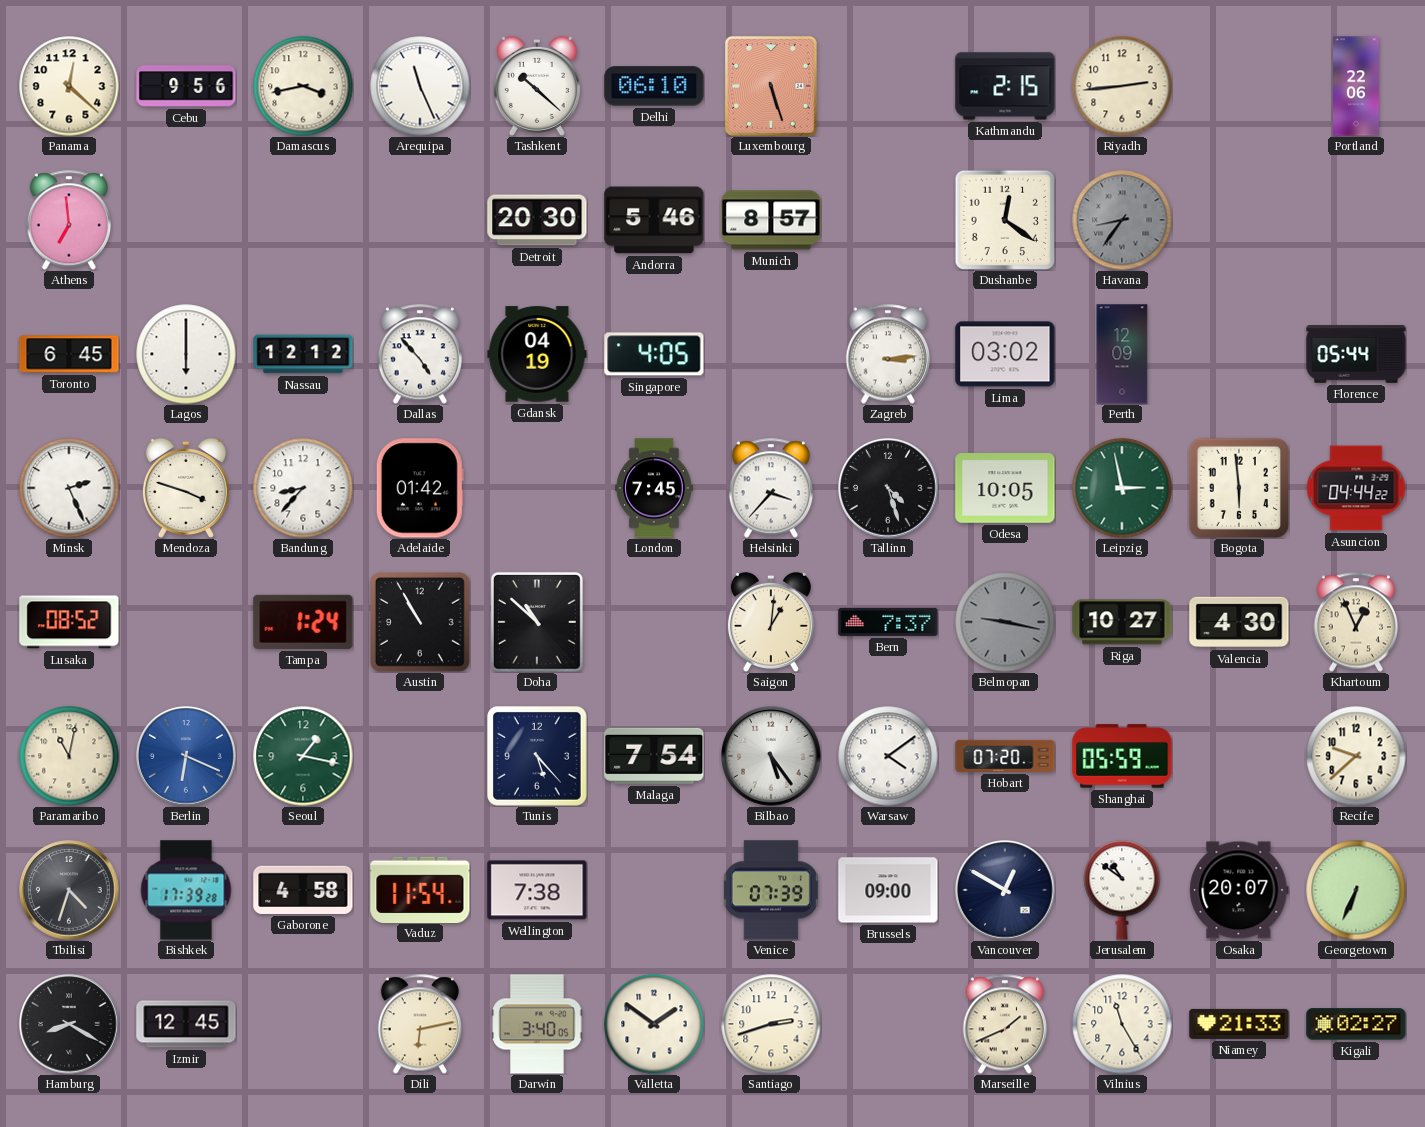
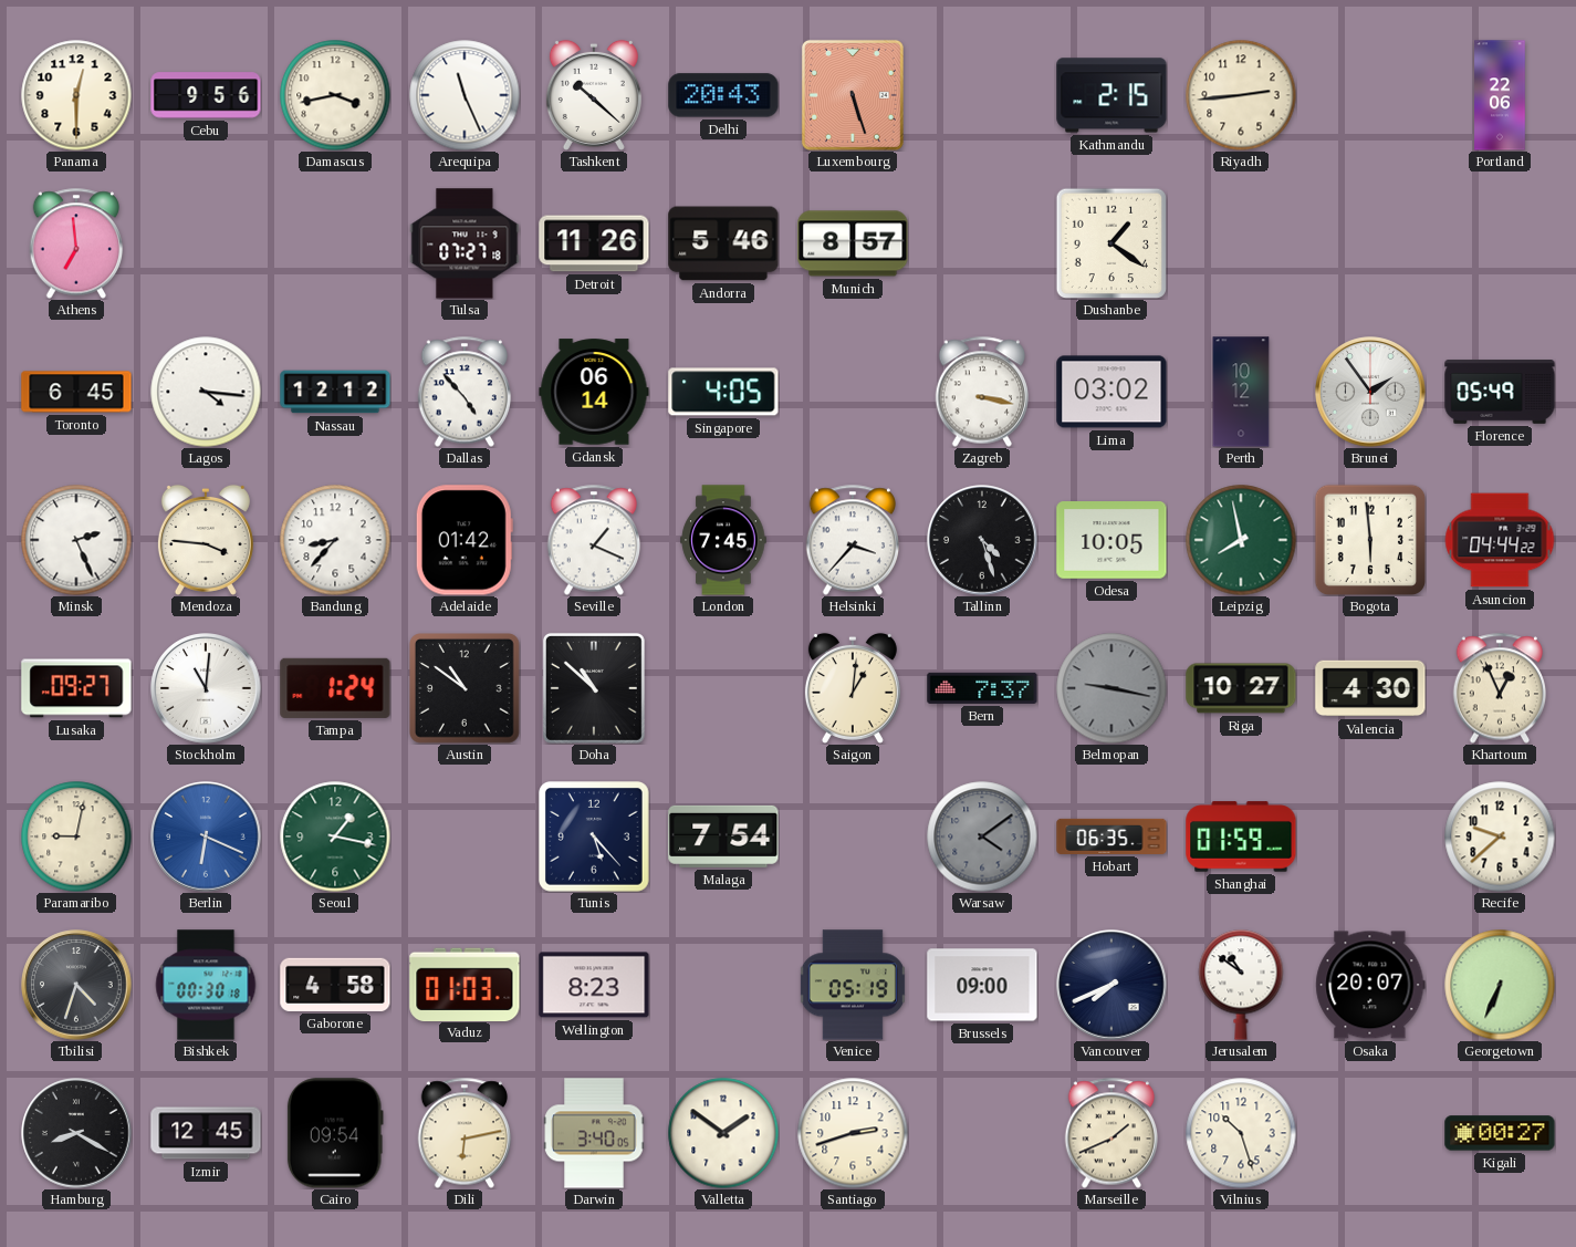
Panama: 12:22 -> 12:30 (76, 95)
Delhi: 06:10 -> 20:43 (723, 95)
Tulsa: none -> 07:27 (465, 243)
Detroit: 20:30 -> 11:26 (594, 243)
Dushanbe: 12:21 -> 1:21 (1110, 242)
Havana: 8:36 -> none (1122, 220)
Lagos: 6:00 -> 4:16 (206, 392)
Gdansk: 04:19 -> 06:14 (594, 392)
Zagreb: 3:14 -> 3:17 (982, 392)
Perth: 12:09 -> 10:12 (1241, 392)
Brunei: none -> 1:54 (1370, 392)
Florence: 05:44 -> 05:49 (1500, 392)
Mendoza: 3:48 -> 3:46 (206, 540)
Seville: none -> 1:19 (594, 540)
Leipzig: 2:58 -> 7:58 (1241, 540)
Lusaka: 08:52 -> 09:27 (76, 688)
Stockholm: none -> 11:01 (206, 688)
Austin: 10:55 -> 10:51 (466, 689)
Paramaribo: 11:02 -> 9:02 (76, 836)
Bilbao: 5:24 -> none (771, 756)
Warsaw dial: white -> grey (982, 836)
Hobart: 07:20 -> 06:35 (1111, 836)
Shanghai: 05:59 -> 01:59 (1241, 836)
Bishkek: 17:39 -> 00:30 (206, 985)
Vaduz: 11:54 -> 01:03 (465, 984)
Wellington: 7:38 -> 8:23 (594, 985)
Venice: 07:39 -> 05:19 (853, 985)
Vancouver: 12:50 -> 7:41 (1111, 985)
Cairo: none -> 09:54 (335, 1133)
Vilnius: 11:25 -> 10:27 (1241, 1133)
Niamey: 21:33 -> none (1239, 1024)
Kigali: 02:27 -> 00:27 (1500, 1133)
